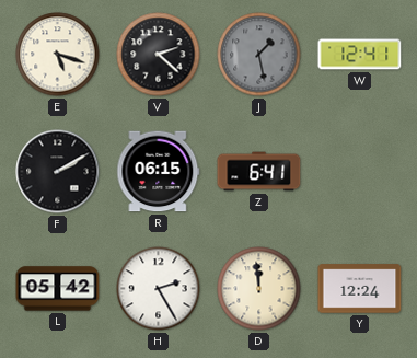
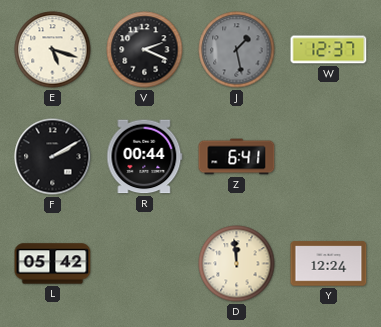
V: 2:22 -> 2:19 (145, 50)
W: 12:41 -> 12:37 (329, 50)
R: 06:15 -> 00:44 (145, 157)
H: 2:25 -> none (159, 289)
